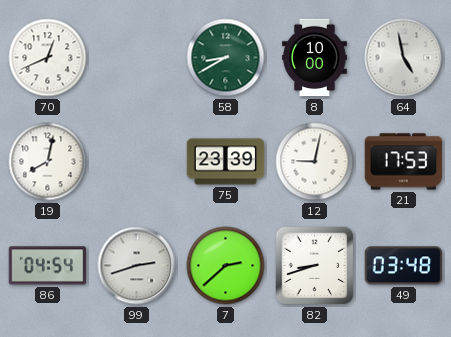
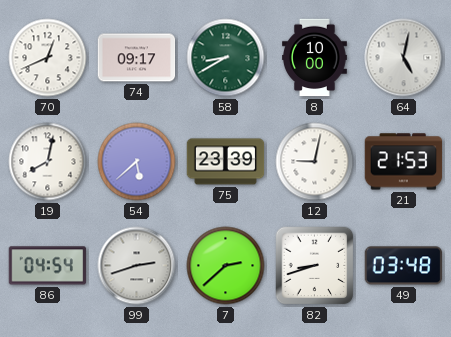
74: none -> 09:17 (137, 58)
64: 4:58 -> 5:02 (404, 58)
54: none -> 5:38 (137, 162)
21: 17:53 -> 21:53 (404, 162)
